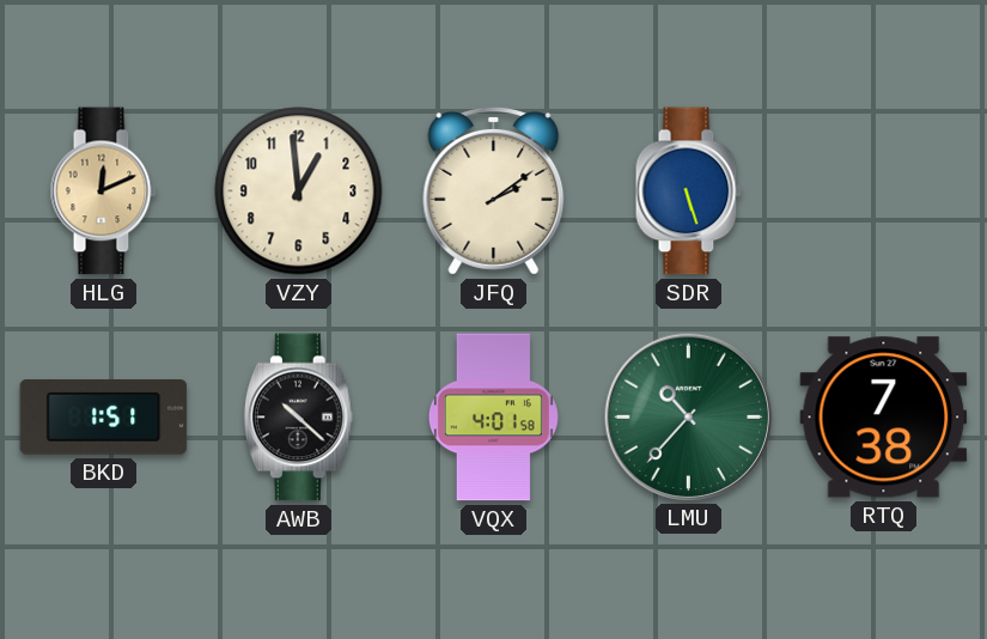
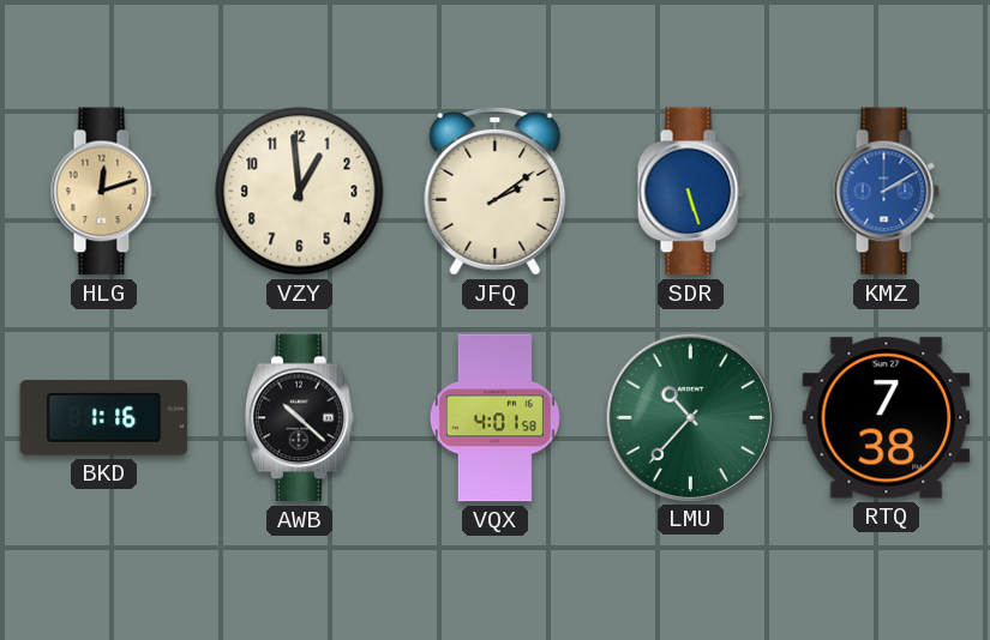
HLG: 12:11 -> 12:12 (103, 192)
KMZ: none -> 2:10 (886, 192)
BKD: 1:51 -> 1:16 (104, 418)
